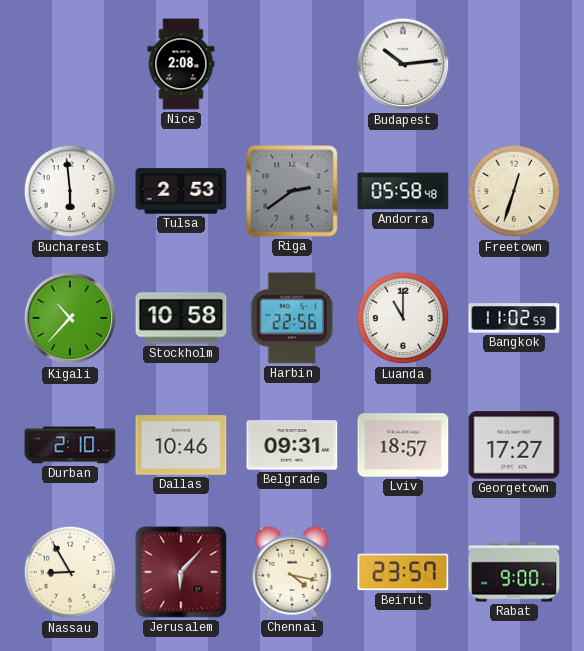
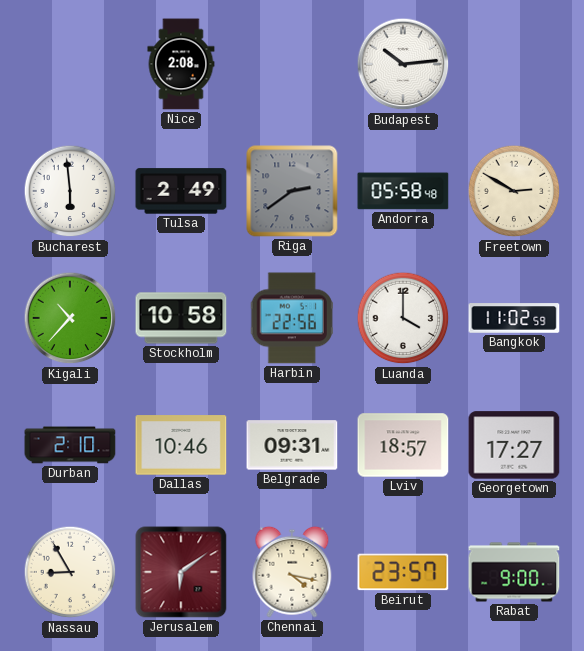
Tulsa: 2:53 -> 2:49 (181, 191)
Freetown: 12:33 -> 2:50 (514, 191)
Luanda: 11:00 -> 4:00 (403, 318)
Jerusalem: 6:07 -> 6:09 (181, 572)
